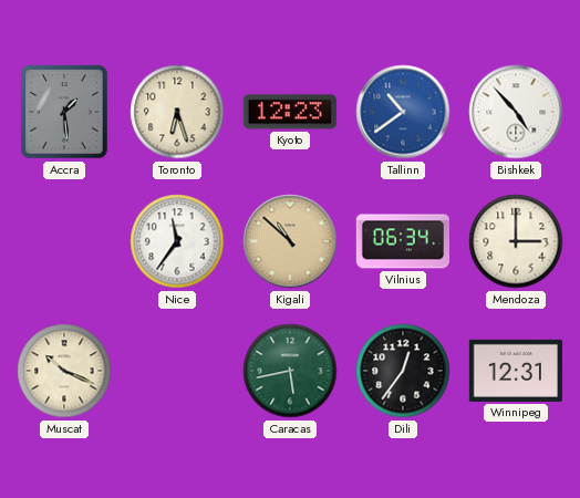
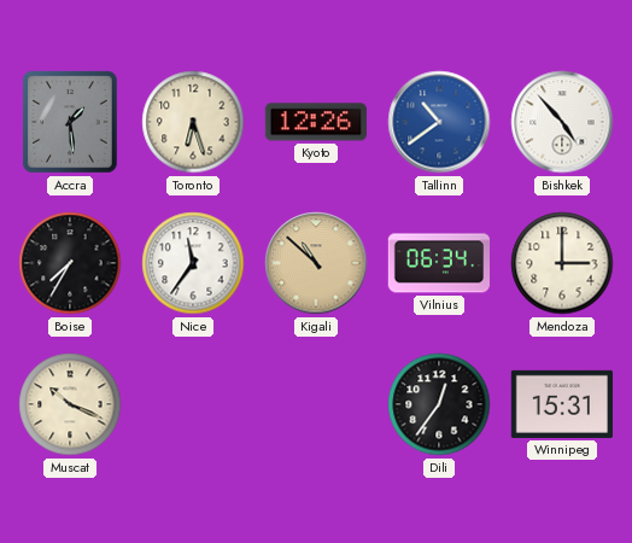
Kyoto: 12:23 -> 12:26 (316, 122)
Boise: none -> 7:35 (70, 263)
Caracas: 5:43 -> none (290, 371)
Winnipeg: 12:31 -> 15:31 (561, 404)
